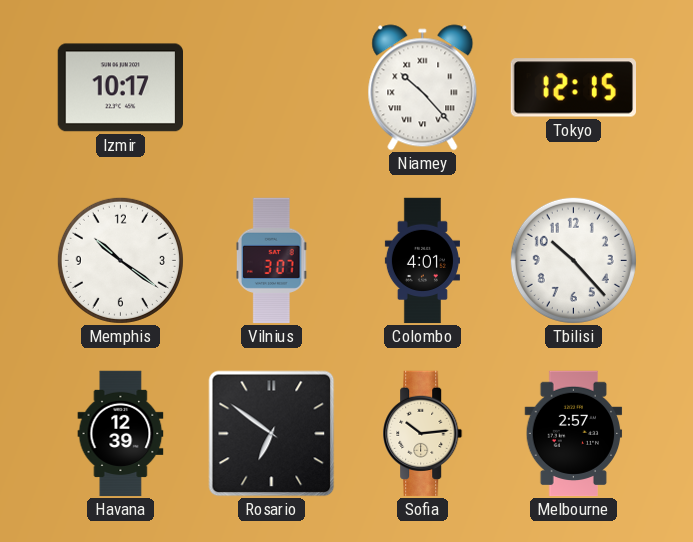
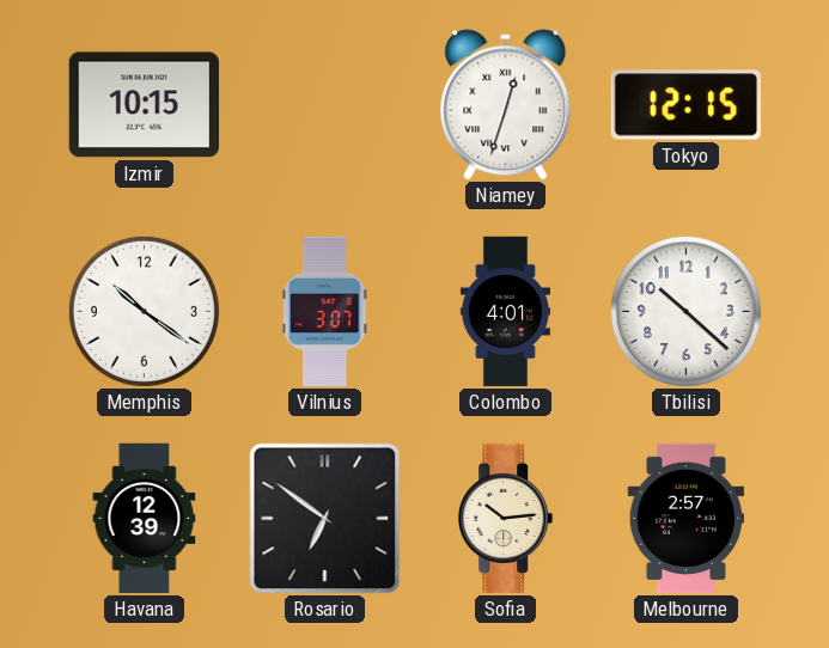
Izmir: 10:17 -> 10:15 (144, 105)
Niamey: 10:23 -> 12:33 (506, 105)
Tbilisi: 10:23 -> 10:22 (685, 311)
